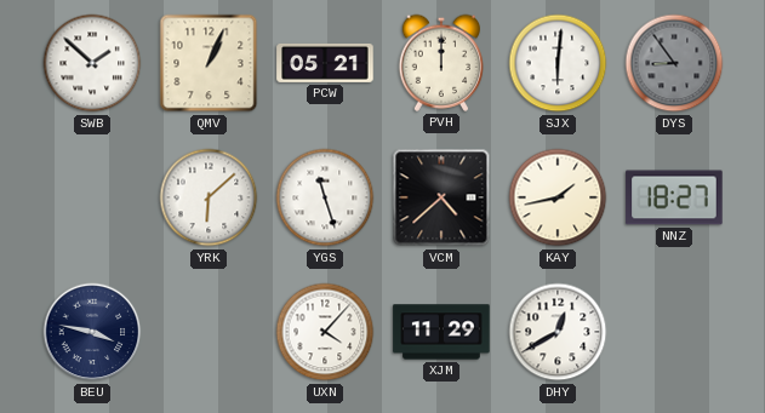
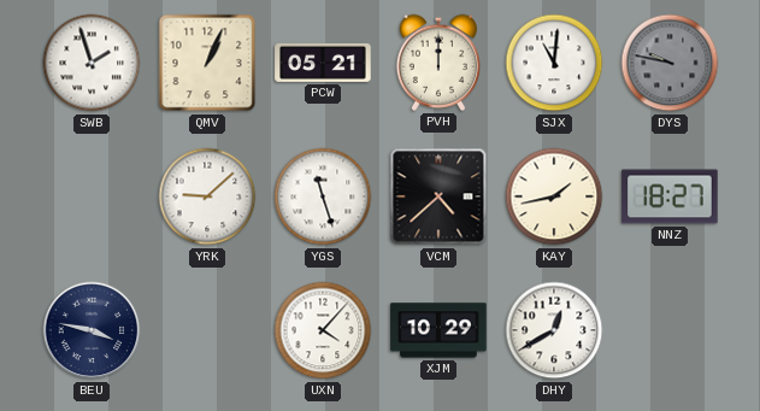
SWB: 1:52 -> 1:57 (92, 63)
SJX: 6:01 -> 11:01 (554, 63)
DYS: 8:54 -> 9:47 (670, 63)
YRK: 6:08 -> 9:08 (207, 196)
XJM: 11:29 -> 10:29 (438, 330)
